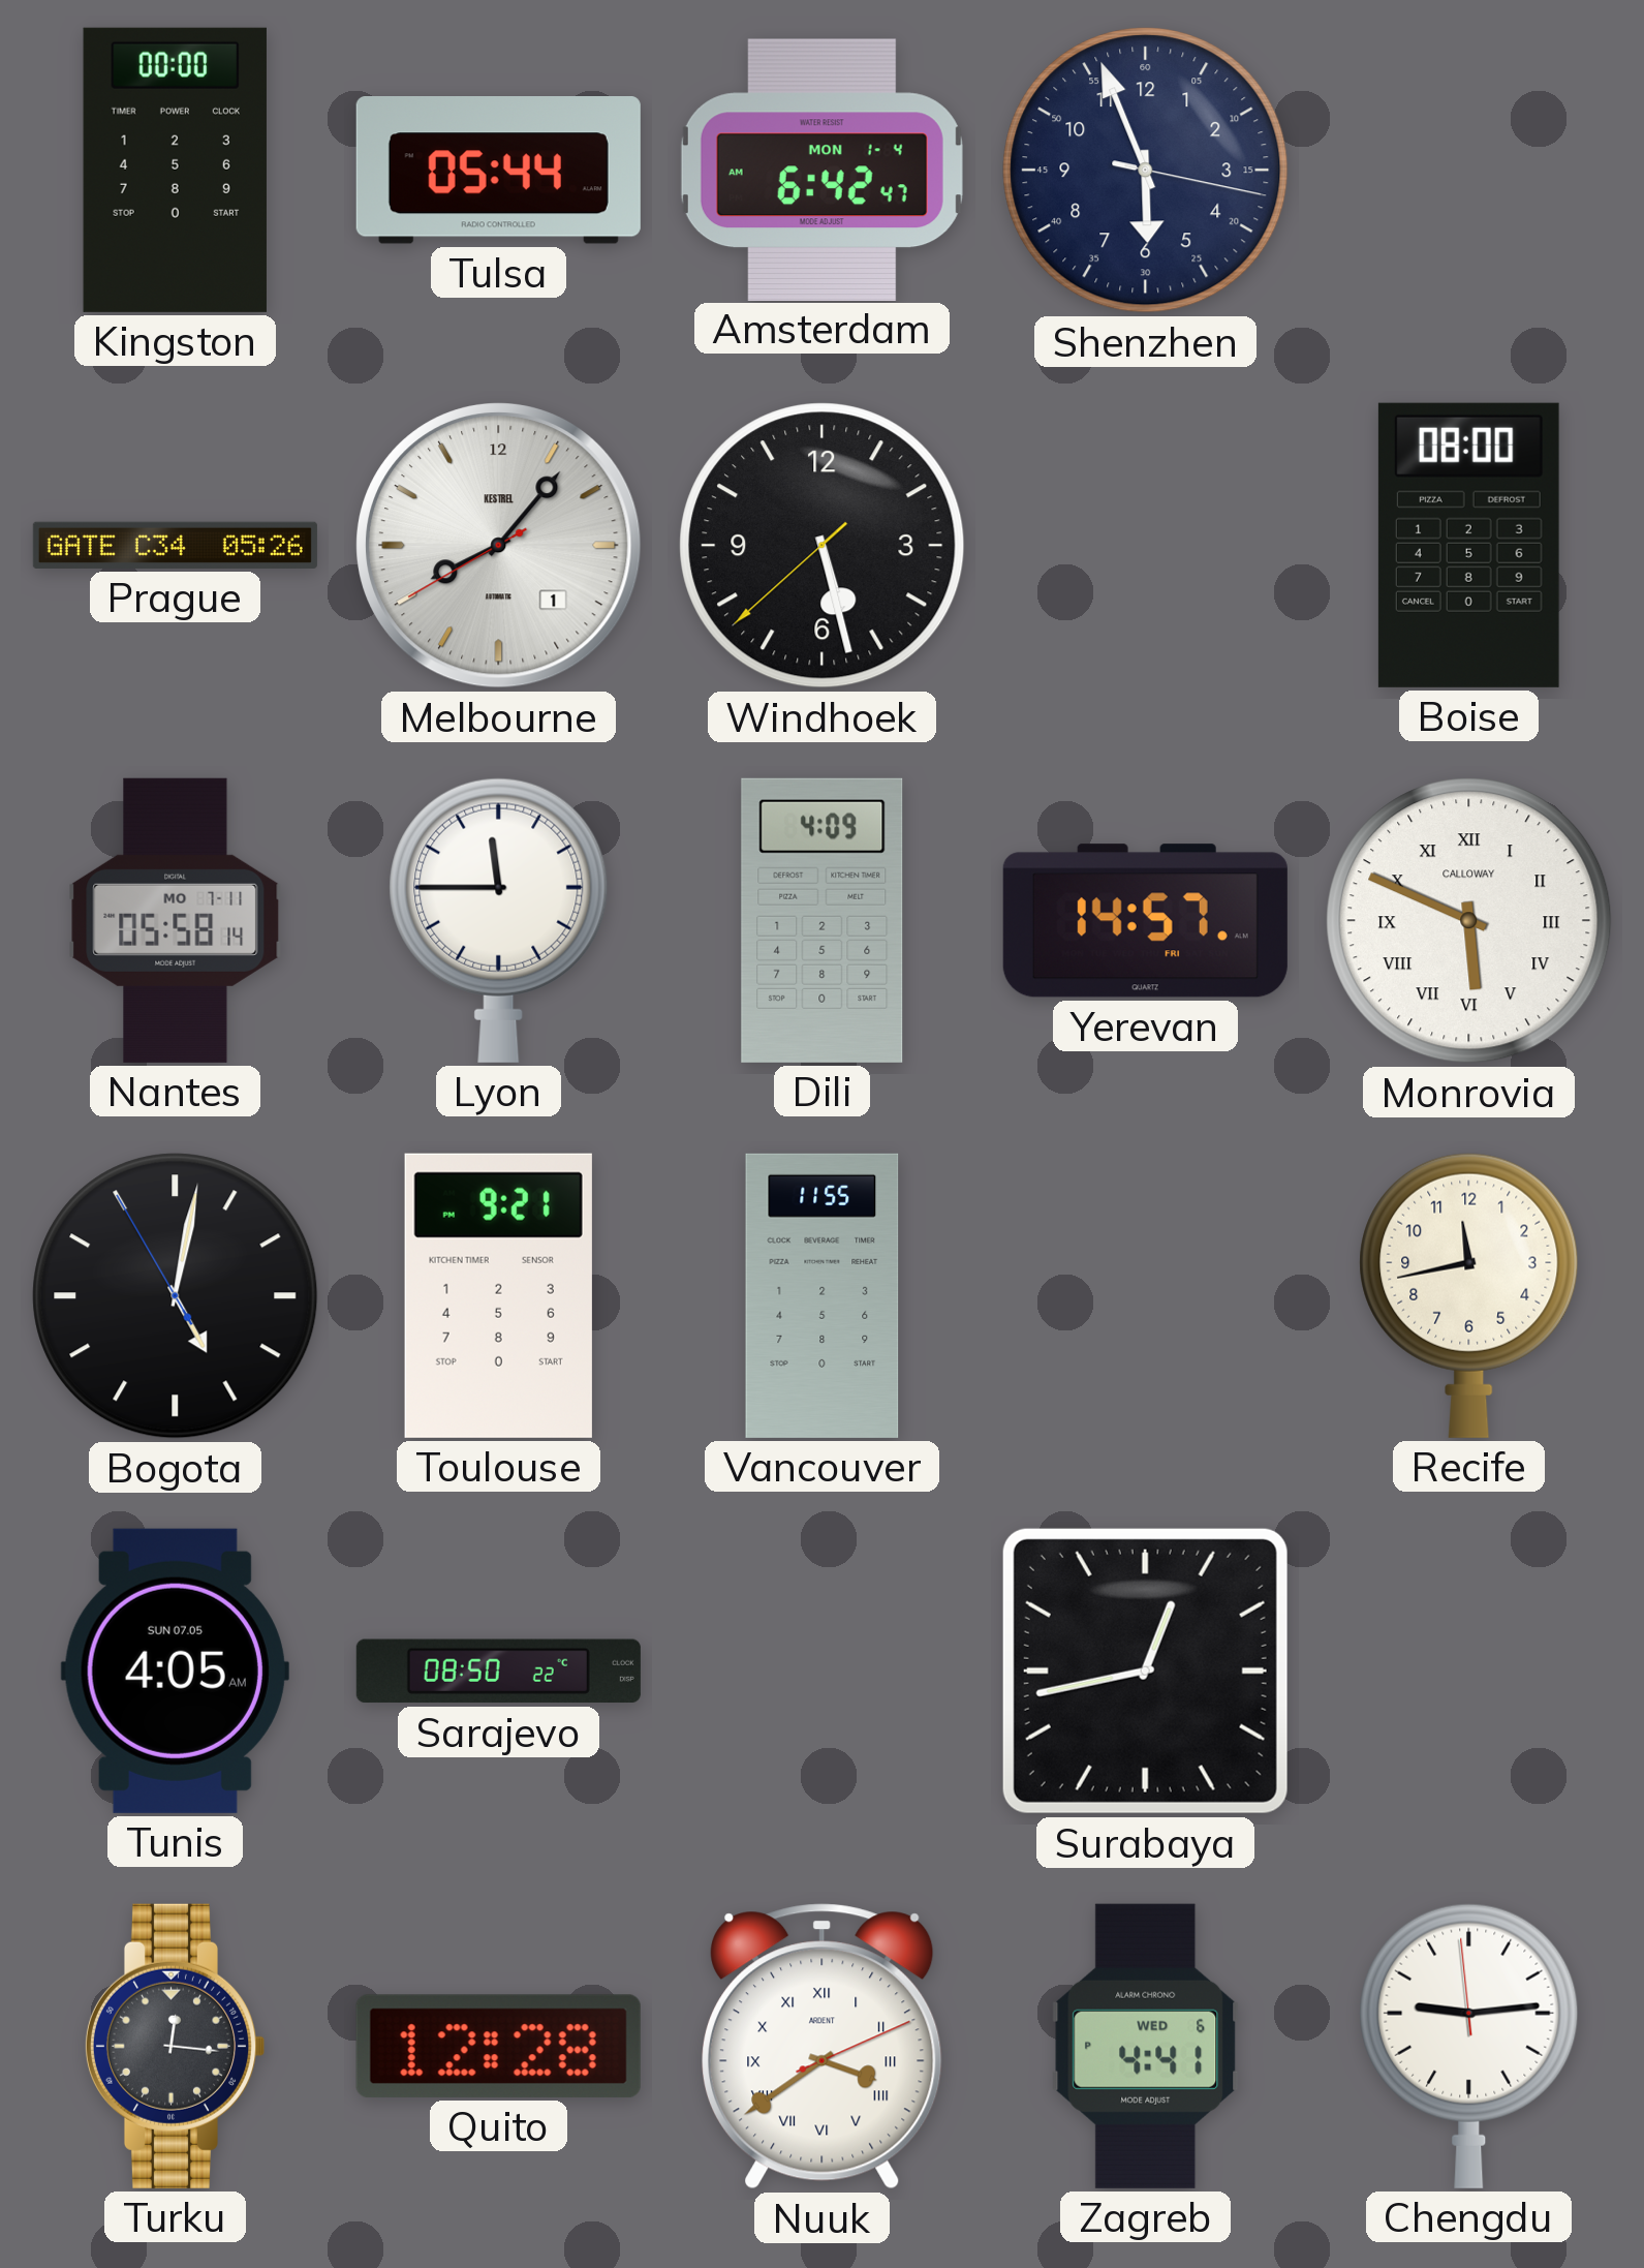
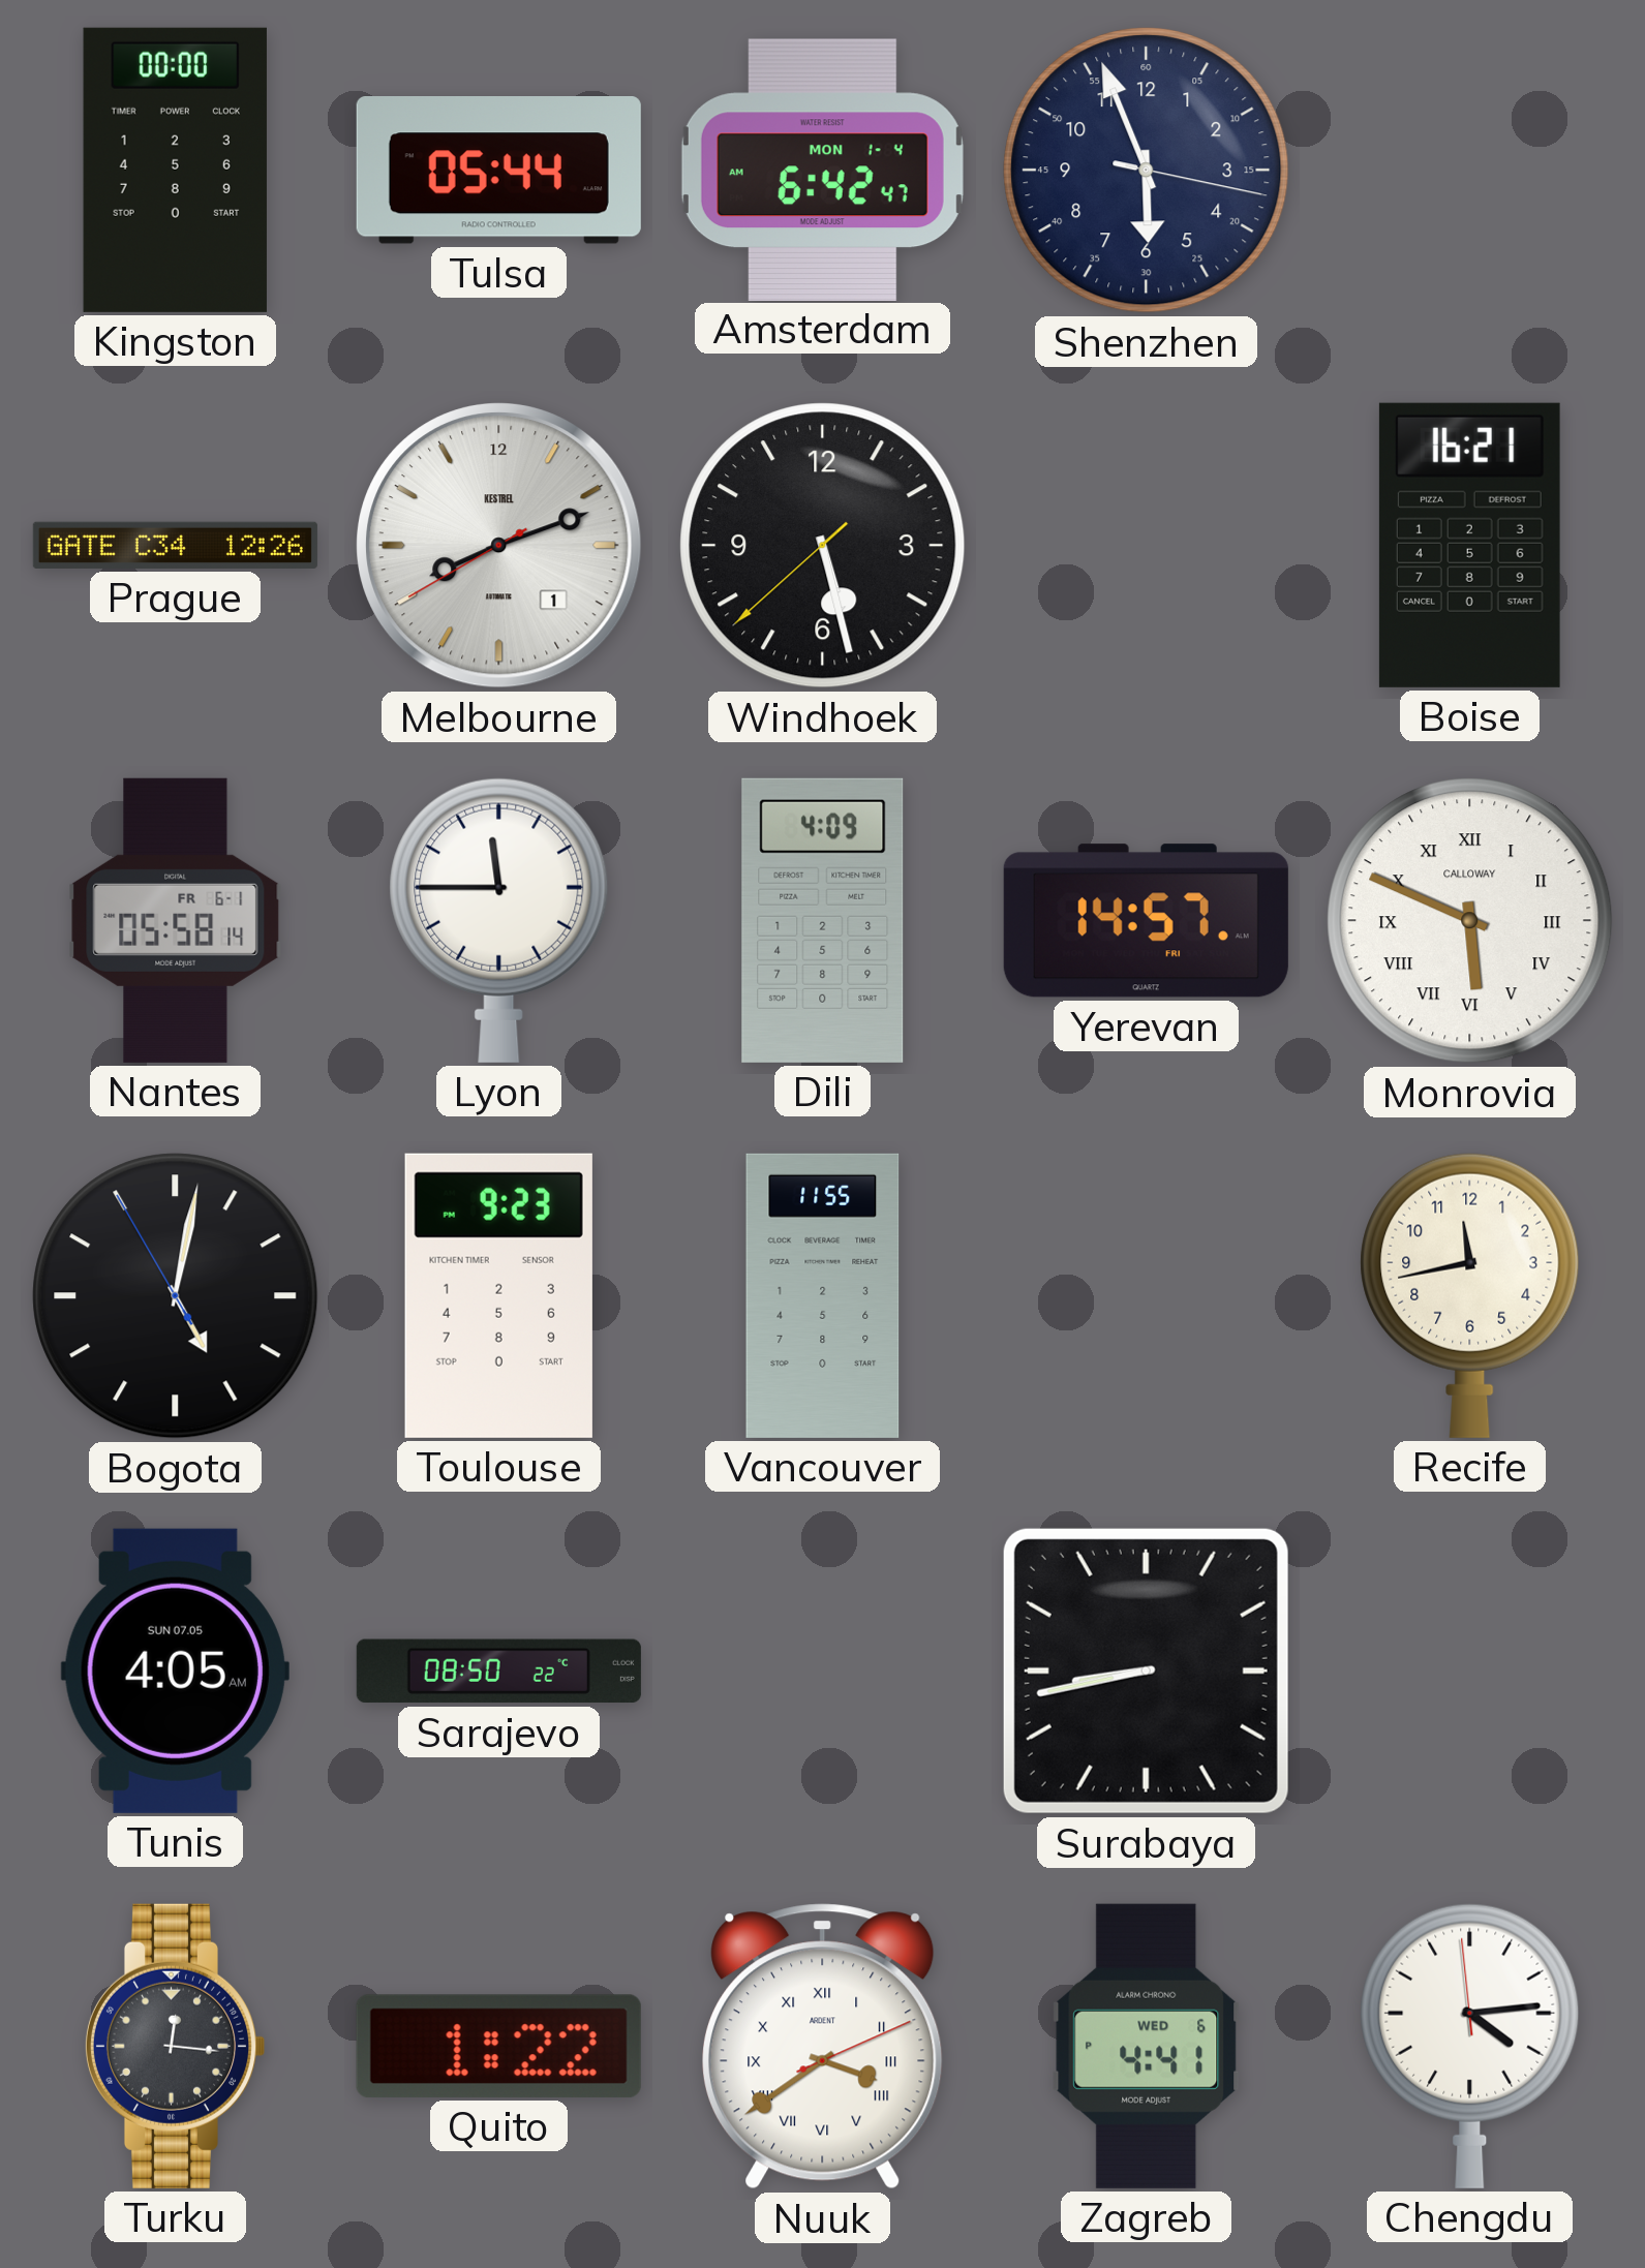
Prague: 05:26 -> 12:26 (175, 545)
Melbourne: 8:06 -> 8:11 (499, 546)
Boise: 08:00 -> 16:21 (1469, 545)
Nantes date: MO 7-11 -> FR 6-1 (176, 920)
Toulouse: 9:21 -> 9:23 (498, 1295)
Surabaya: 12:43 -> 8:43 (1146, 1671)
Quito: 12:28 -> 1:22 (498, 2046)
Chengdu: 9:13 -> 4:13 (1470, 2046)
